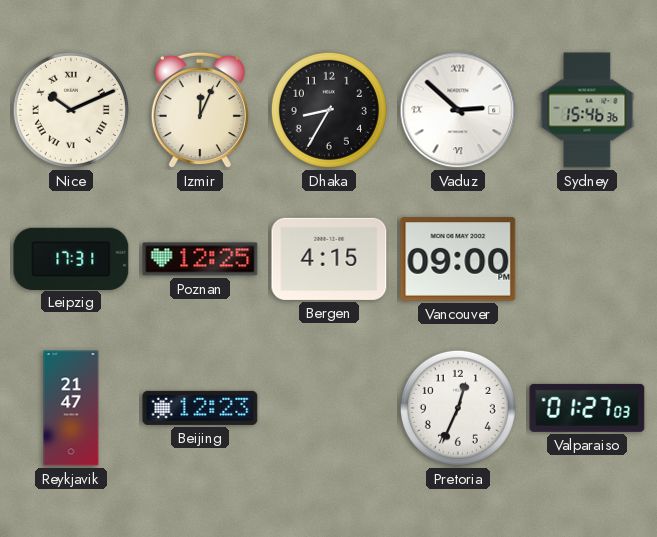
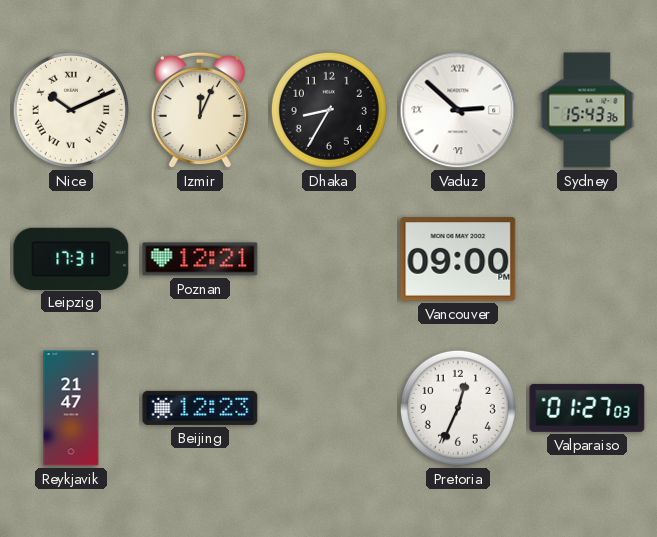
Sydney: 15:46 -> 15:43 (587, 110)
Poznan: 12:25 -> 12:21 (200, 259)
Bergen: 4:15 -> none (329, 259)
